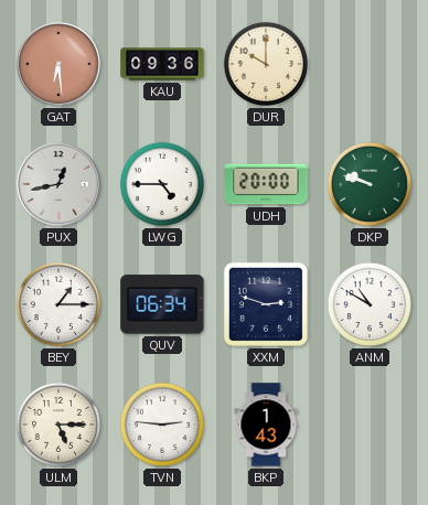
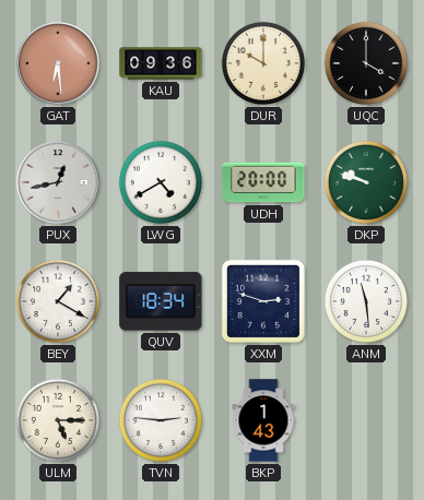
UQC: none -> 4:00 (366, 63)
LWG: 4:45 -> 4:40 (161, 182)
BEY: 1:15 -> 1:20 (58, 301)
QUV: 06:34 -> 18:34 (161, 301)
ANM: 10:50 -> 11:29 (366, 301)
